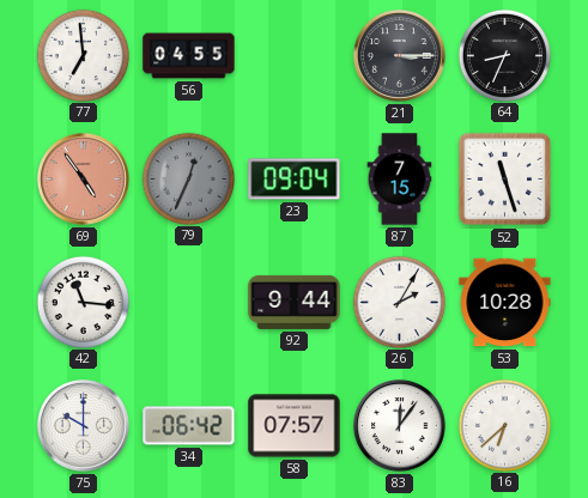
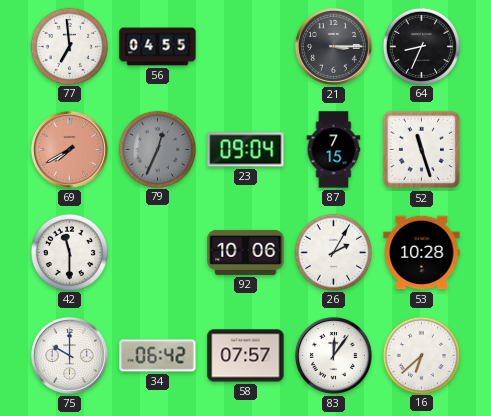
69: 4:54 -> 7:40 (69, 149)
42: 11:16 -> 11:30 (69, 252)
92: 9:44 -> 10:06 (246, 252)
